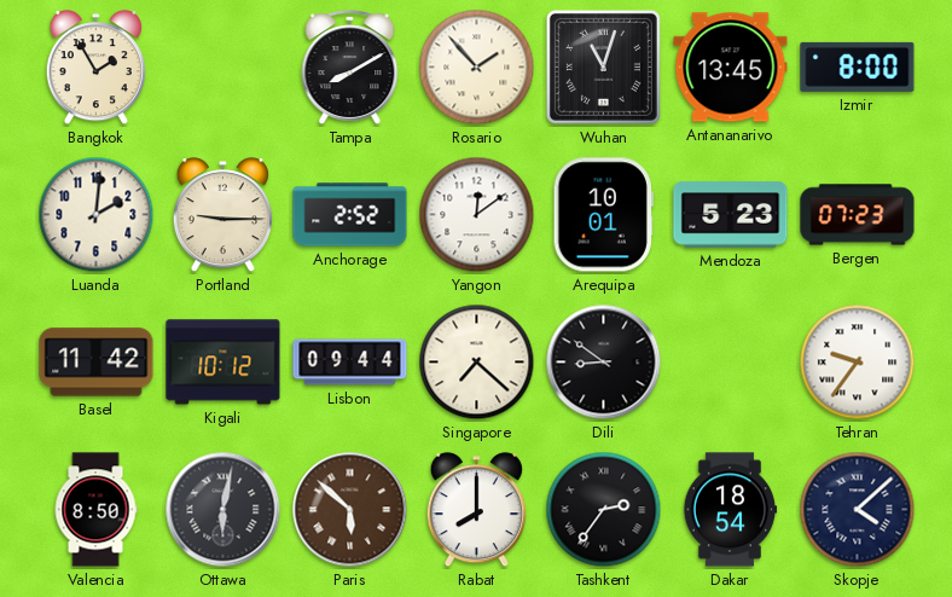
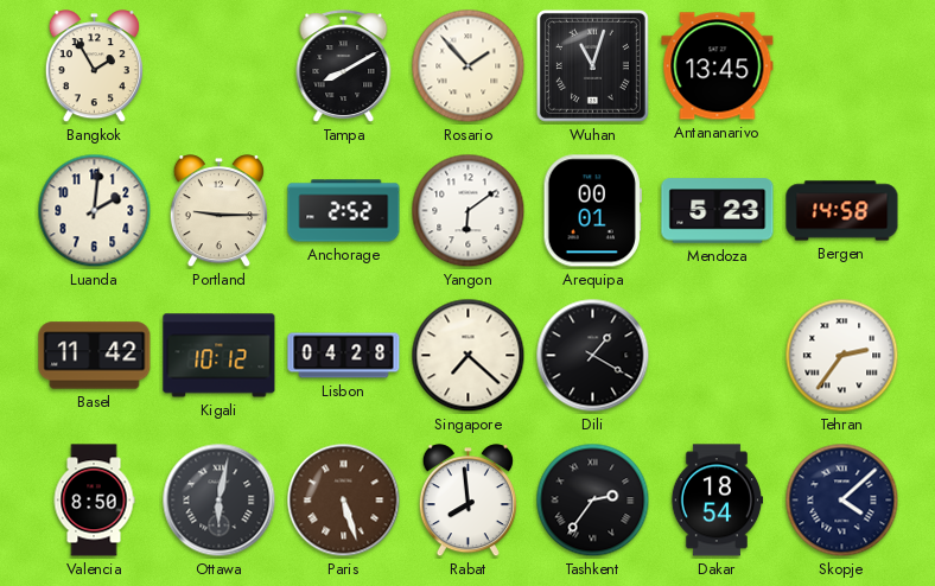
Izmir: 8:00 -> none (858, 66)
Yangon: 12:09 -> 6:09 (469, 211)
Arequipa: 10:01 -> 00:01 (592, 211)
Bergen: 07:23 -> 14:58 (842, 211)
Lisbon: 09:44 -> 04:28 (344, 356)
Dili: 8:51 -> 1:20 (593, 356)
Tehran: 9:36 -> 2:36 (842, 356)
Paris: 5:52 -> 5:27 (344, 501)
Rabat: 8:00 -> 7:59 (467, 501)
